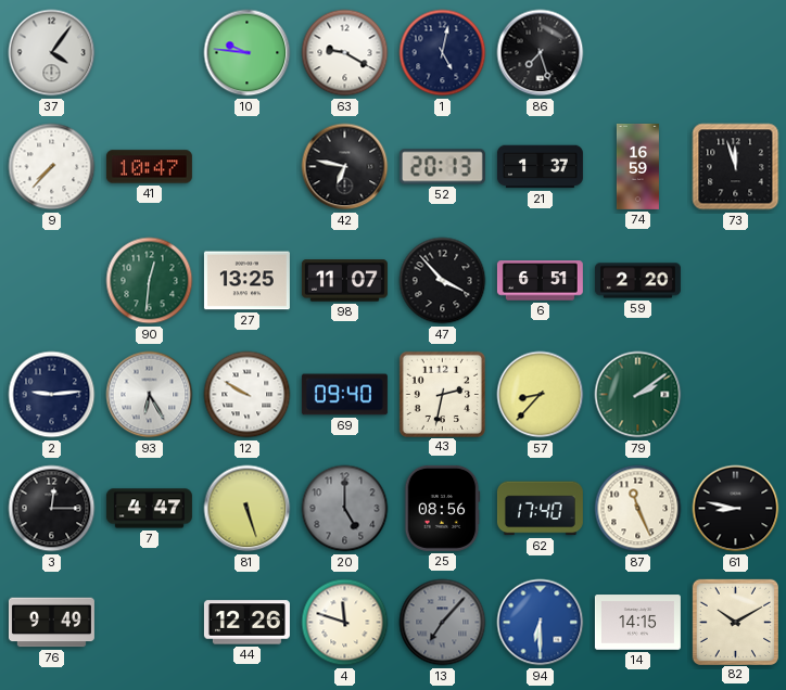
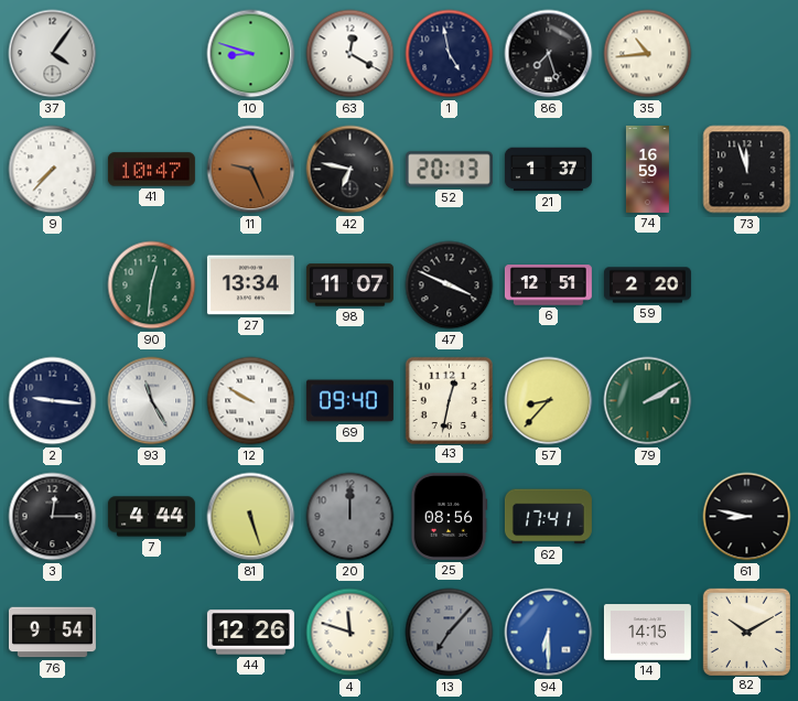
10: 9:46 -> 8:48 (251, 54)
63: 9:20 -> 12:20 (351, 54)
1: 5:02 -> 4:58 (450, 54)
35: none -> 10:44 (648, 54)
11: none -> 9:26 (251, 170)
27: 13:25 -> 13:34 (250, 285)
47: 3:53 -> 3:49 (450, 285)
6: 6:51 -> 12:51 (548, 285)
2: 9:14 -> 9:16 (53, 401)
93: 6:25 -> 11:25 (152, 401)
43: 2:32 -> 12:32 (449, 400)
79: 2:09 -> 2:10 (648, 401)
7: 4:47 -> 4:44 (151, 517)
20: 5:00 -> 12:00 (351, 517)
62: 17:40 -> 17:41 (548, 517)
87: 11:26 -> none (638, 509)
76: 9:49 -> 9:54 (52, 633)
